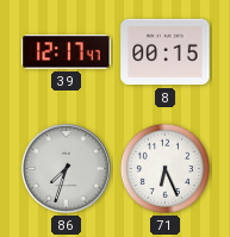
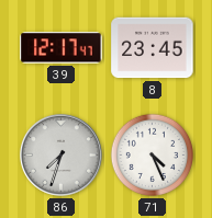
8: 00:15 -> 23:45 (153, 48)
71: 6:26 -> 4:26 (153, 156)
